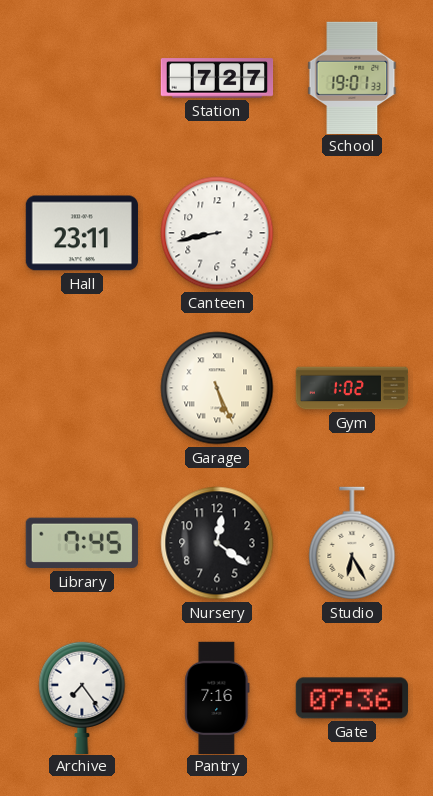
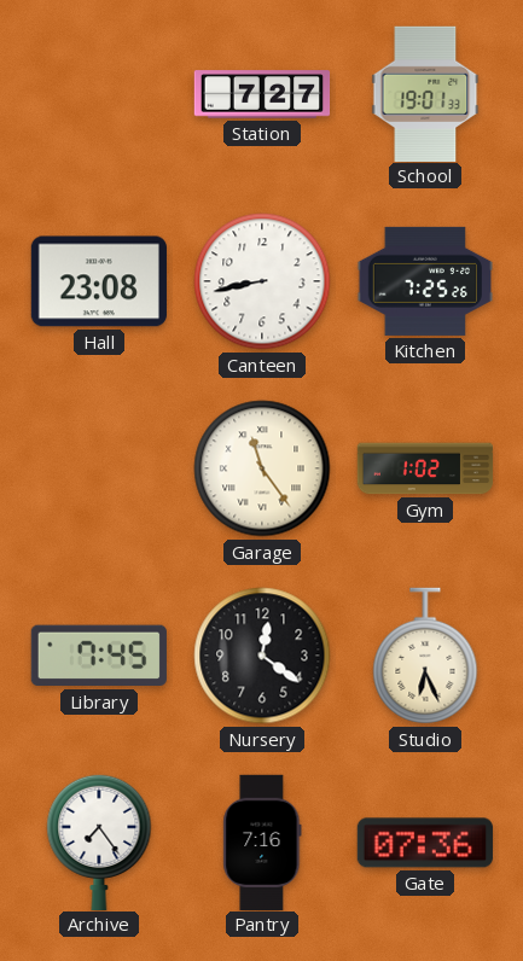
Hall: 23:11 -> 23:08 (98, 281)
Kitchen: none -> 7:25 (424, 281)
Garage: 5:26 -> 11:24 (262, 468)
Studio: 6:25 -> 6:26 (425, 656)
